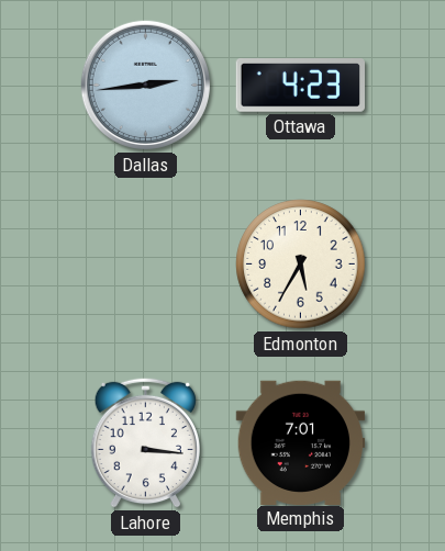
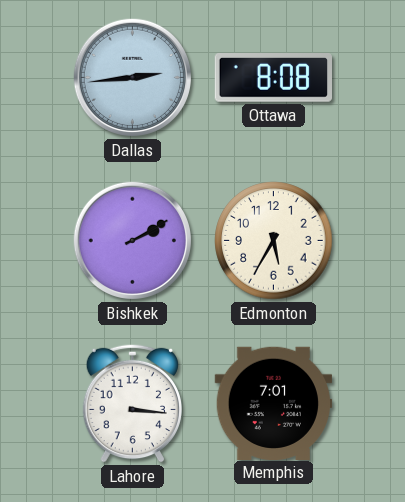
Ottawa: 4:23 -> 8:08 (273, 78)
Bishkek: none -> 2:10 (132, 240)
